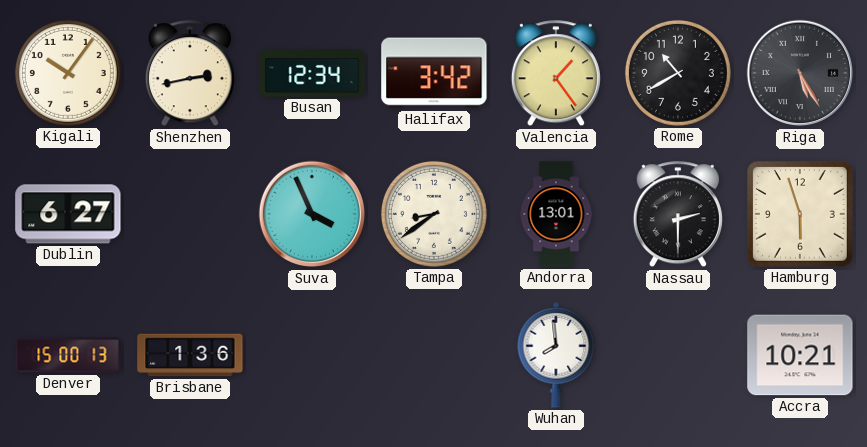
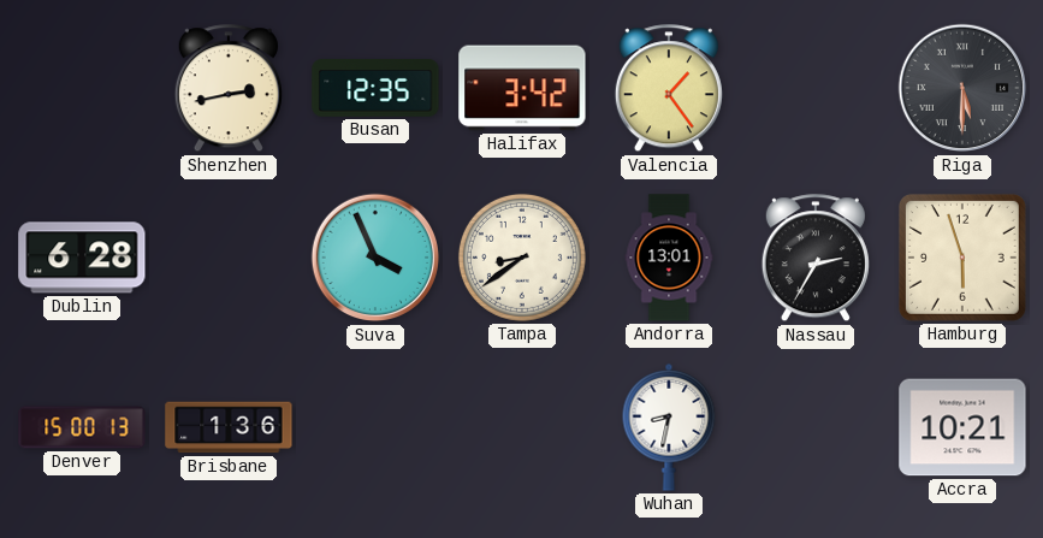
Kigali: 10:06 -> none (68, 73)
Busan: 12:34 -> 12:35 (375, 88)
Rome: 10:40 -> none (678, 73)
Riga: 5:25 -> 5:30 (962, 88)
Dublin: 6:27 -> 6:28 (82, 258)
Nassau: 2:30 -> 2:35 (816, 259)
Wuhan: 7:59 -> 8:32 (669, 427)
